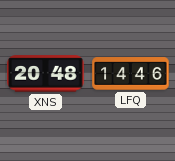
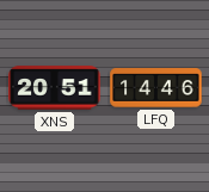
XNS: 20:48 -> 20:51 (55, 88)
